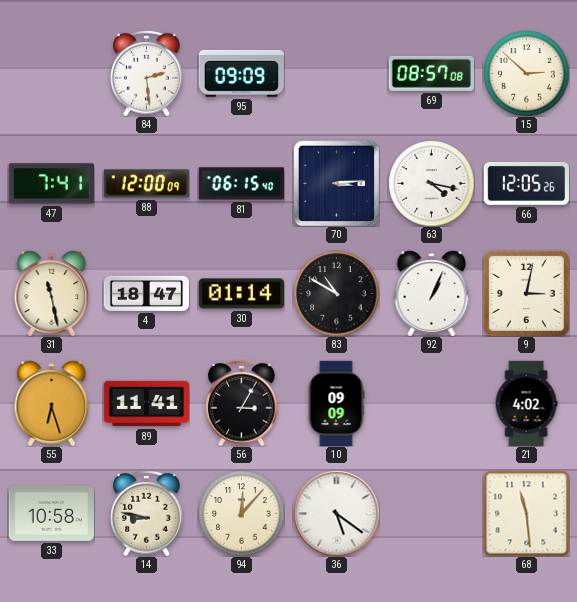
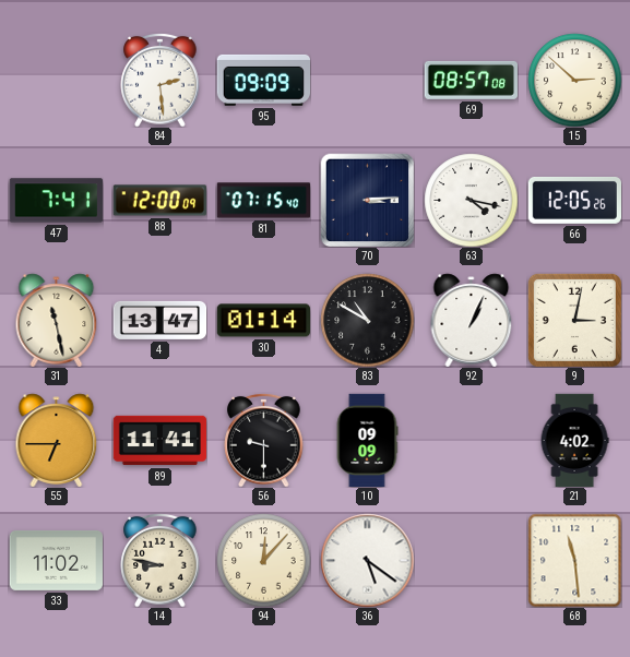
81: 06:15 -> 07:15 (263, 201)
4: 18:47 -> 13:47 (159, 320)
55: 6:27 -> 6:45 (57, 440)
56: 3:05 -> 9:30 (264, 440)
33: 10:58 -> 11:02 (56, 560)
